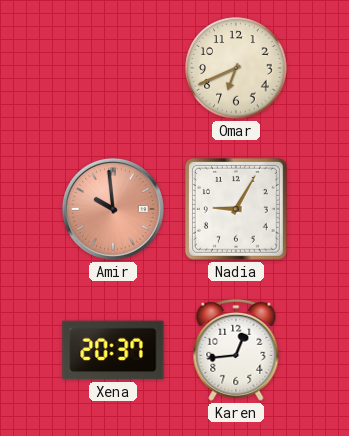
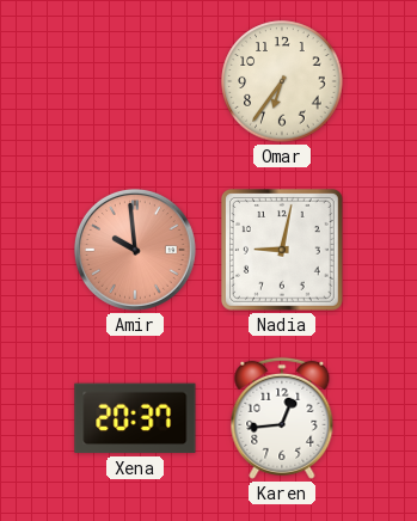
Omar: 6:41 -> 6:36 (282, 81)
Nadia: 9:05 -> 9:02 (282, 250)
